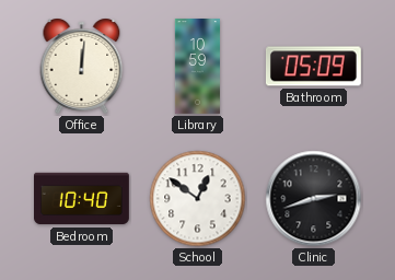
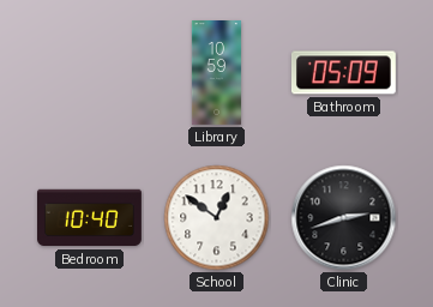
Office: 12:01 -> none (82, 66)
